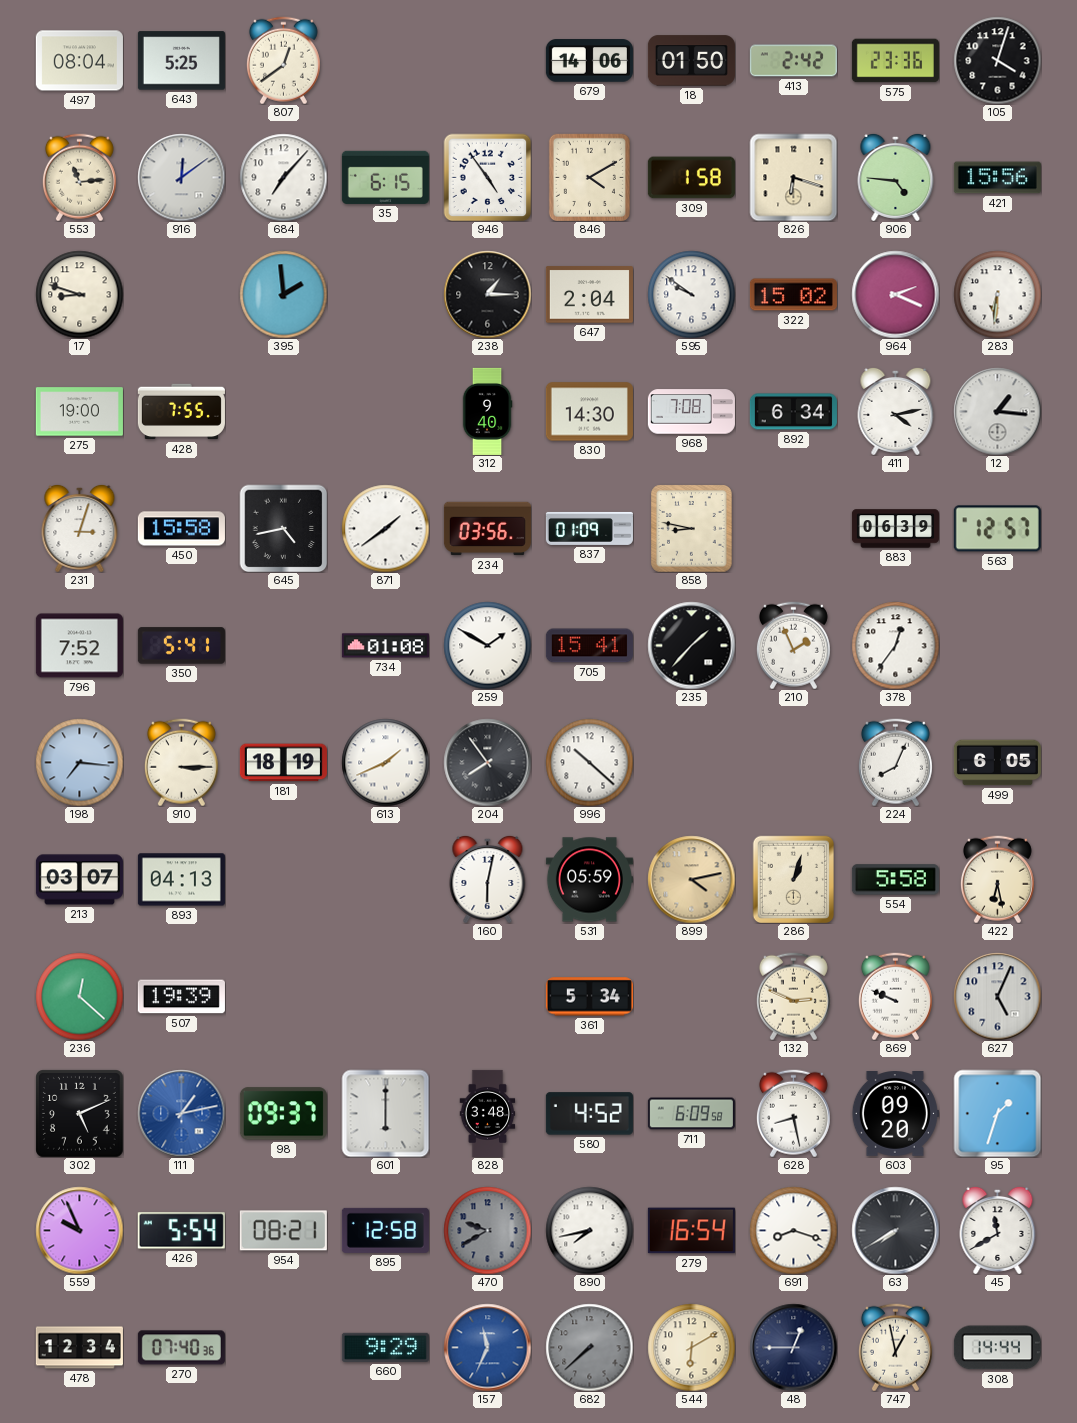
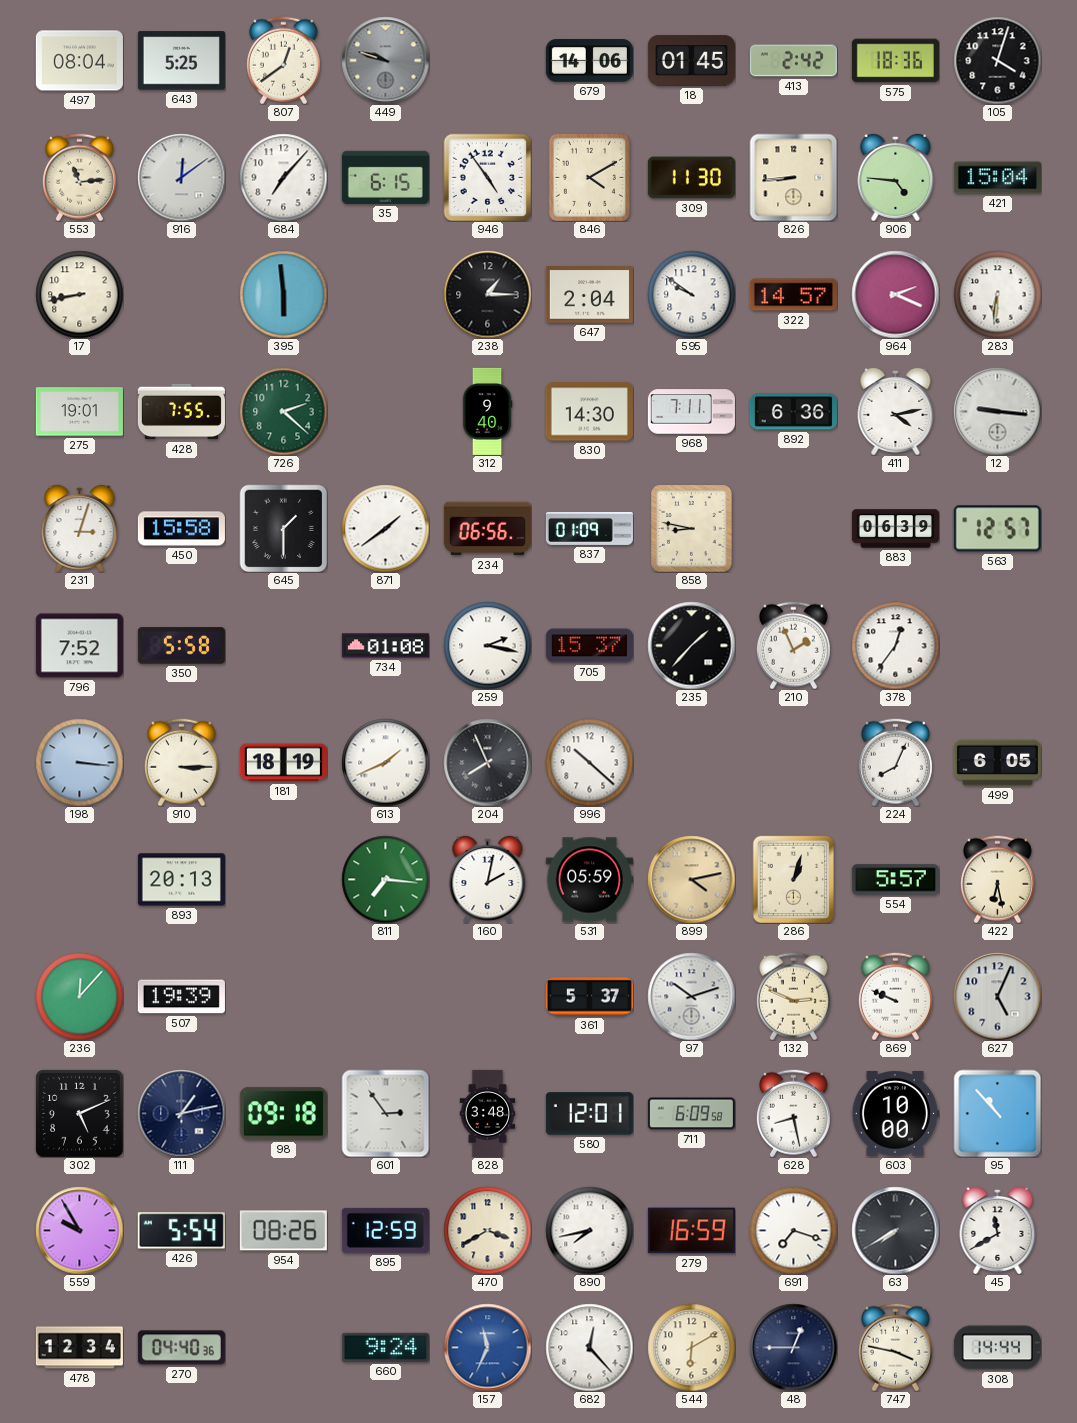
449: none -> 9:48 (385, 60)
18: 01:50 -> 01:45 (691, 61)
575: 23:36 -> 18:36 (895, 61)
309: 1:58 -> 11:30 (691, 178)
826: 6:18 -> 8:44 (793, 177)
421: 15:56 -> 15:04 (997, 178)
17: 8:48 -> 8:43 (79, 294)
395: 1:59 -> 5:59 (283, 294)
322: 15:02 -> 14:57 (793, 295)
275: 19:00 -> 19:01 (79, 412)
726: none -> 2:22 (283, 411)
968: 7:08 -> 7:11 (691, 412)
892: 6:34 -> 6:36 (793, 412)
12: 1:16 -> 9:16 (997, 411)
645: 4:43 -> 1:30 (283, 528)
234: 03:56 -> 06:56 (487, 529)
350: 5:41 -> 5:58 (181, 646)
259: 1:50 -> 2:17 (487, 645)
705: 15:41 -> 15:37 (589, 646)
198: 7:16 -> 3:16 (79, 762)
204: 7:54 -> 7:56 (487, 762)
213: 03:07 -> none (79, 880)
893: 04:13 -> 20:13 (181, 880)
811: none -> 7:16 (385, 879)
160: 6:02 -> 2:02 (488, 879)
554: 5:58 -> 5:57 (895, 880)
236: 12:22 -> 12:07 (79, 996)
361: 5:34 -> 5:37 (589, 997)
97: none -> 10:12 (691, 996)
111 dial: blue -> navy (181, 1113)
98: 09:37 -> 09:18 (283, 1114)
601: 6:00 -> 2:54 (385, 1113)
580: 4:52 -> 12:01 (589, 1114)
603: 09:20 -> 10:00 (895, 1114)
95: 1:33 -> 10:53 (997, 1113)
559: 9:56 -> 9:55 (79, 1230)
954: 08:21 -> 08:26 (283, 1231)
895: 12:58 -> 12:59 (385, 1230)
470: 9:40 -> 3:40 (487, 1230)
470 dial: grey -> cream (487, 1230)
279: 16:54 -> 16:59 (691, 1231)
691: 8:18 -> 7:18 (793, 1230)
270: 07:40 -> 04:40 (181, 1348)
660: 9:29 -> 9:24 (385, 1347)
682: 7:38 -> 12:23 (589, 1347)
682 dial: grey -> white (589, 1347)
747: 12:58 -> 3:47 (895, 1347)
